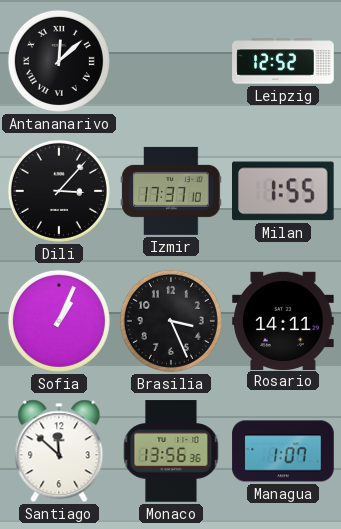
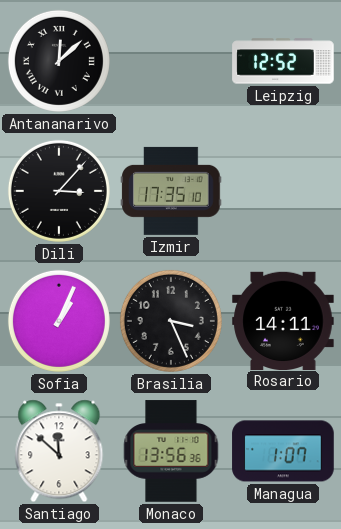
Izmir: 17:37 -> 17:35 (171, 191)
Milan: 1:55 -> none (284, 191)
